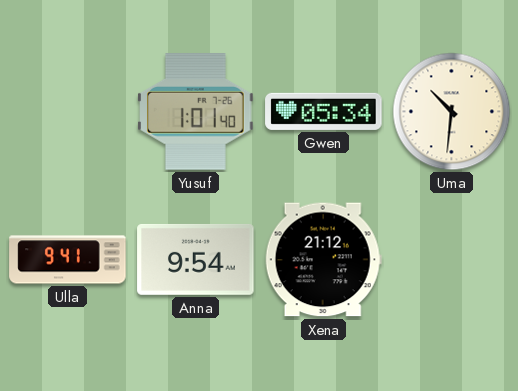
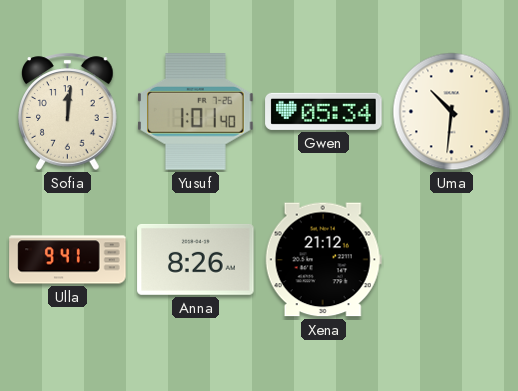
Sofia: none -> 12:01 (68, 111)
Anna: 9:54 -> 8:26 (196, 259)
